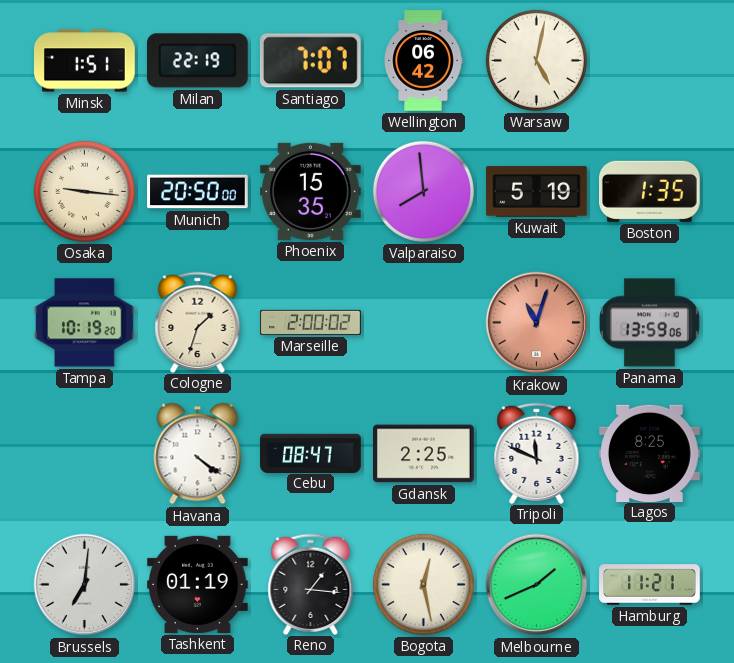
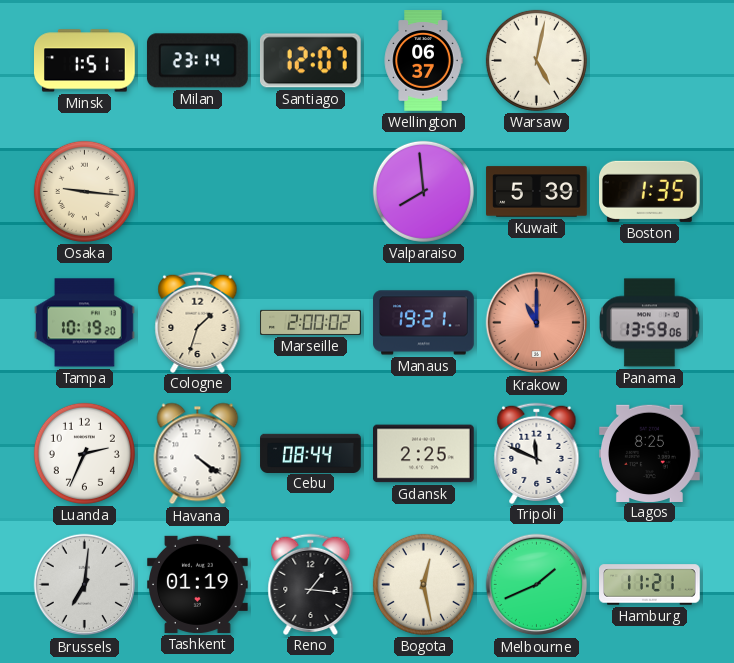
Milan: 22:19 -> 23:14 (197, 61)
Santiago: 7:07 -> 12:07 (310, 61)
Wellington: 06:42 -> 06:37 (423, 61)
Munich: 20:50 -> none (198, 192)
Phoenix: 15:35 -> none (311, 191)
Kuwait: 5:19 -> 5:39 (537, 192)
Manaus: none -> 19:21 (424, 323)
Krakow: 11:03 -> 11:00 (537, 323)
Luanda: none -> 2:34 (84, 453)
Cebu: 08:47 -> 08:44 (311, 453)
